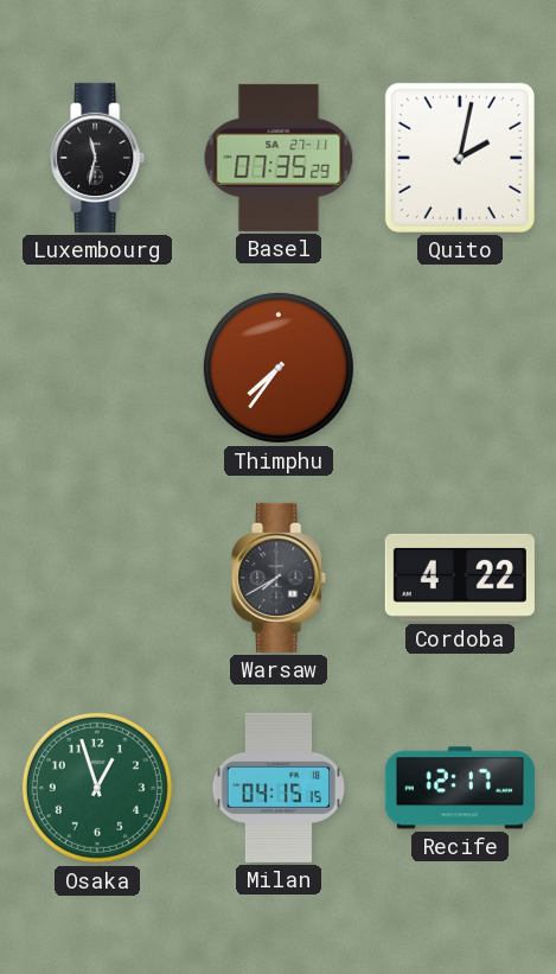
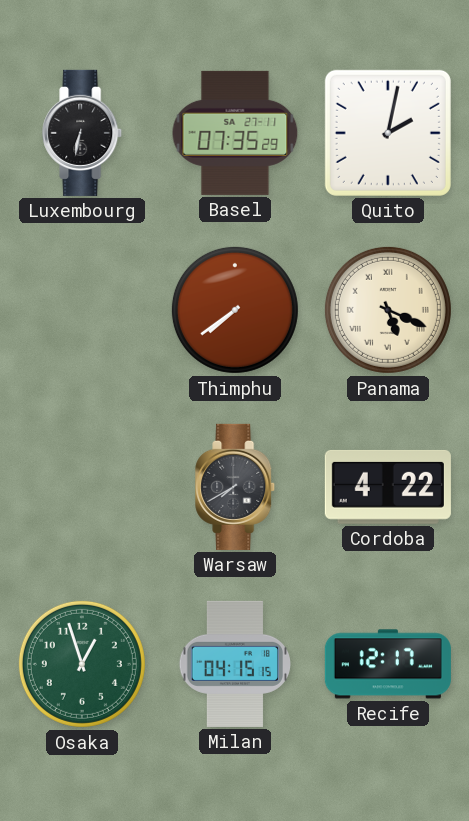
Luxembourg: 11:32 -> 6:32 (83, 133)
Thimphu: 7:36 -> 7:39 (235, 310)
Panama: none -> 5:19 (388, 310)
